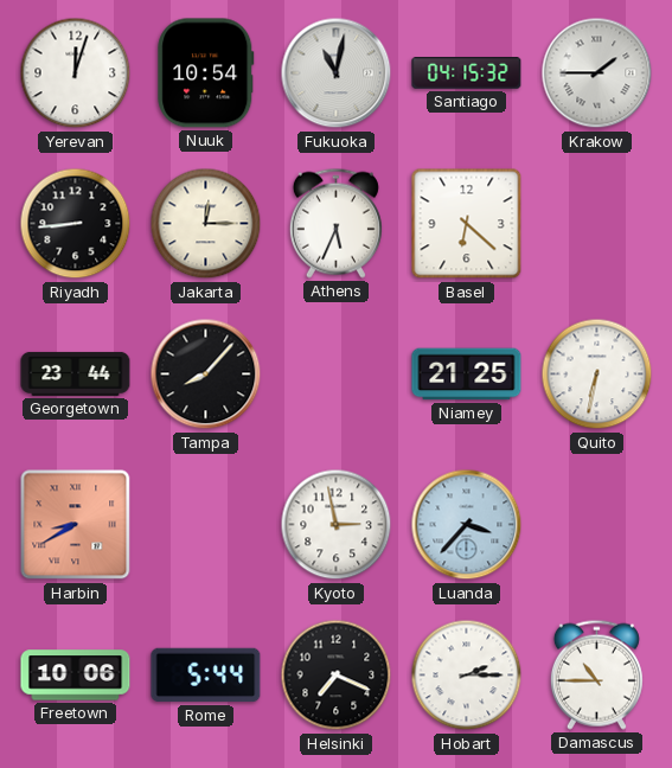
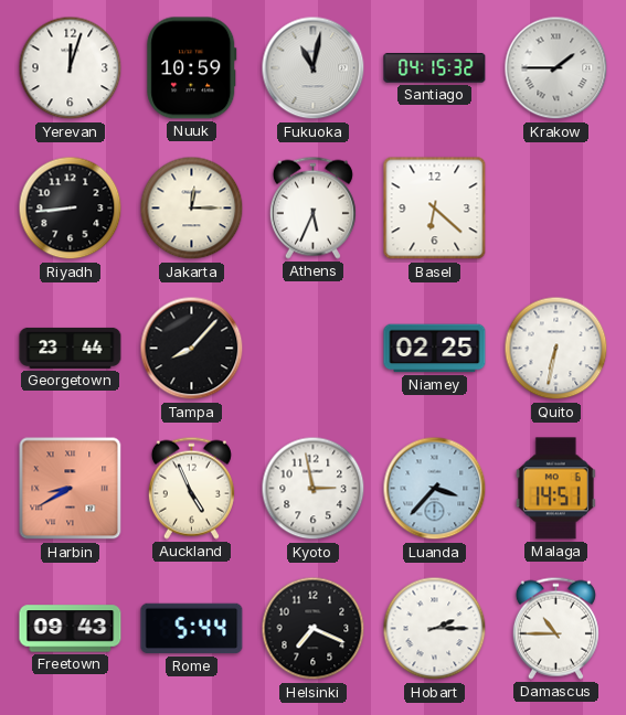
Nuuk: 10:54 -> 10:59 (192, 68)
Niamey: 21:25 -> 02:25 (435, 349)
Auckland: none -> 4:56 (191, 488)
Malaga: none -> 14:51 (555, 489)
Freetown: 10:06 -> 09:43 (71, 629)
